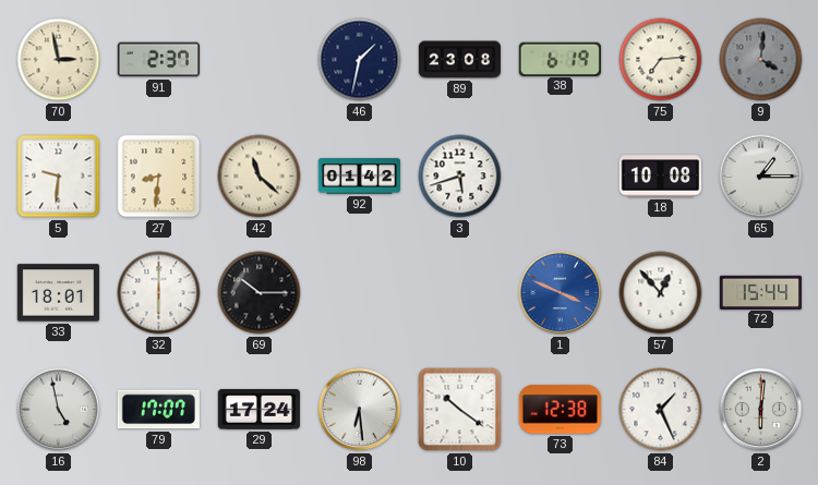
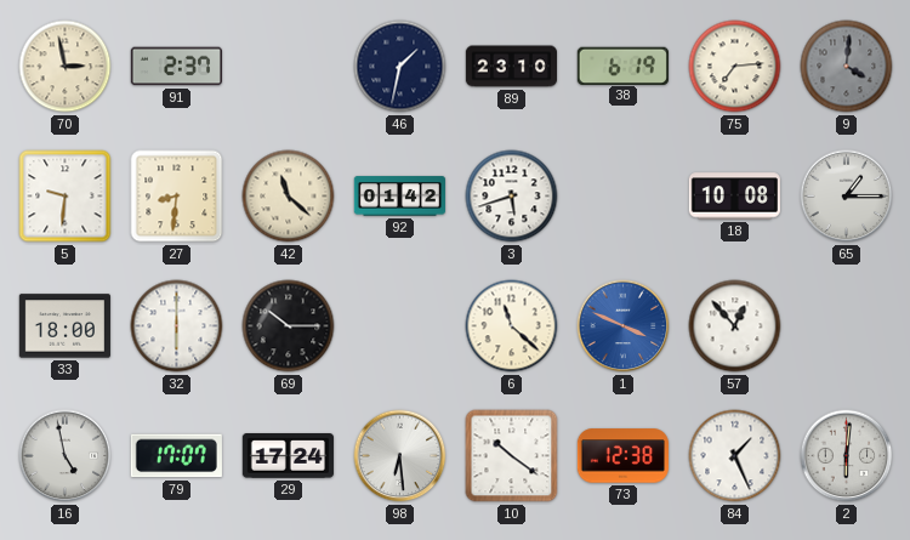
89: 23:08 -> 23:10 (511, 67)
33: 18:01 -> 18:00 (64, 326)
6: none -> 11:22 (512, 326)
72: 15:44 -> none (760, 292)
